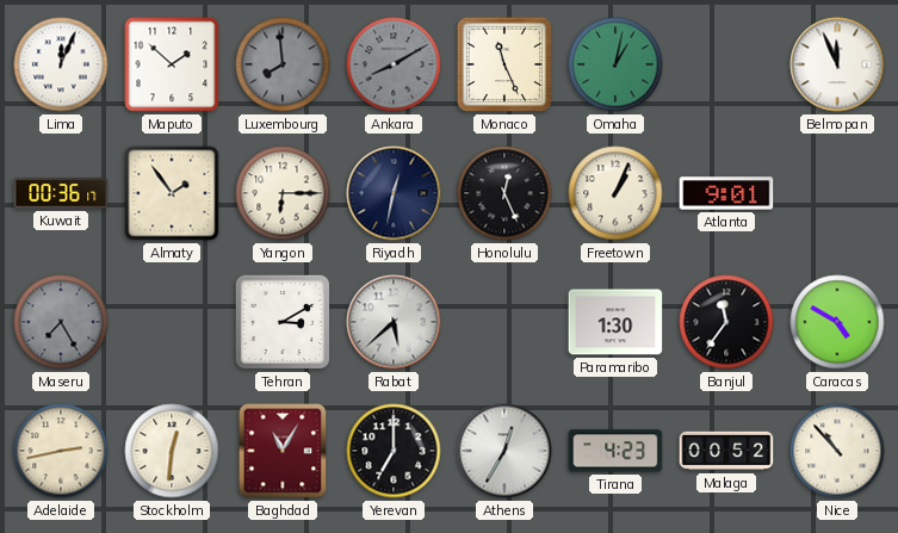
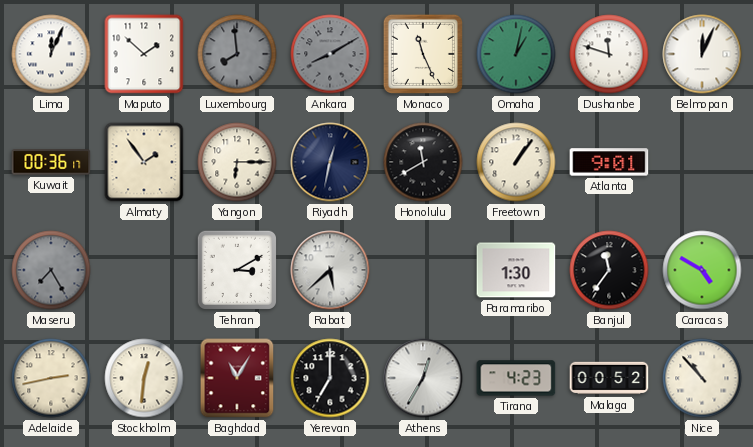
Dushanbe: none -> 11:48 (609, 54)
Belmopan: 11:56 -> 12:04 (702, 54)
Honolulu: 12:26 -> 11:40 (423, 162)
Freetown: 1:04 -> 1:06 (516, 162)
